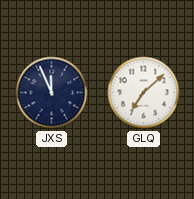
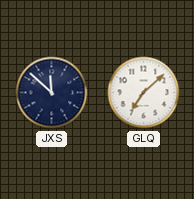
JXS: 11:56 -> 11:52 (52, 93)
